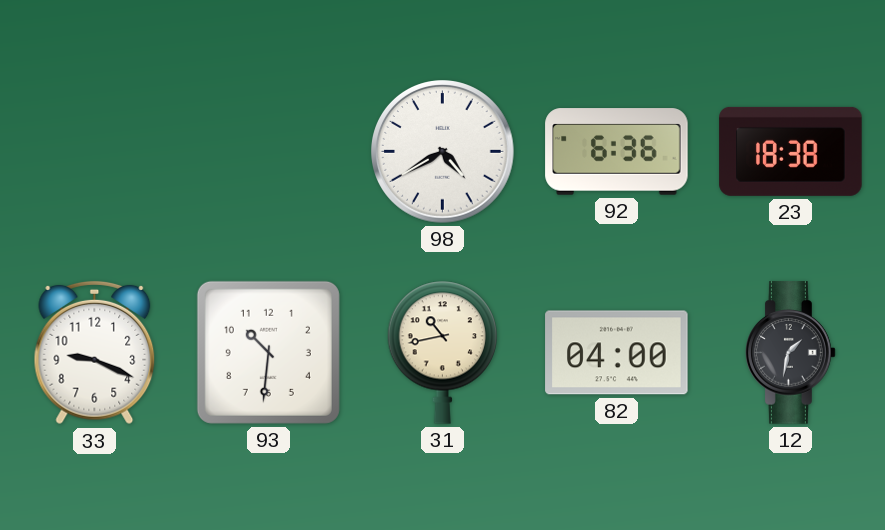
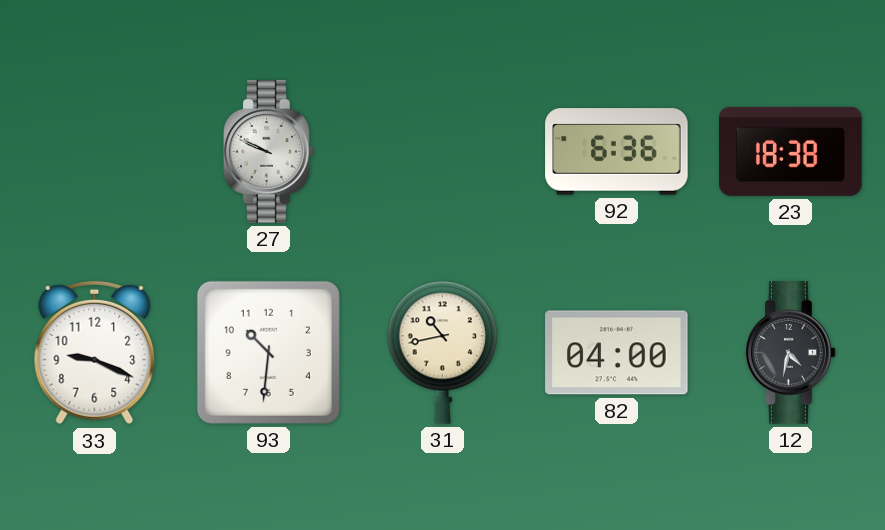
27: none -> 9:49 (269, 152)
98: 4:40 -> none (443, 152)
12: 1:32 -> 4:32 (791, 353)
